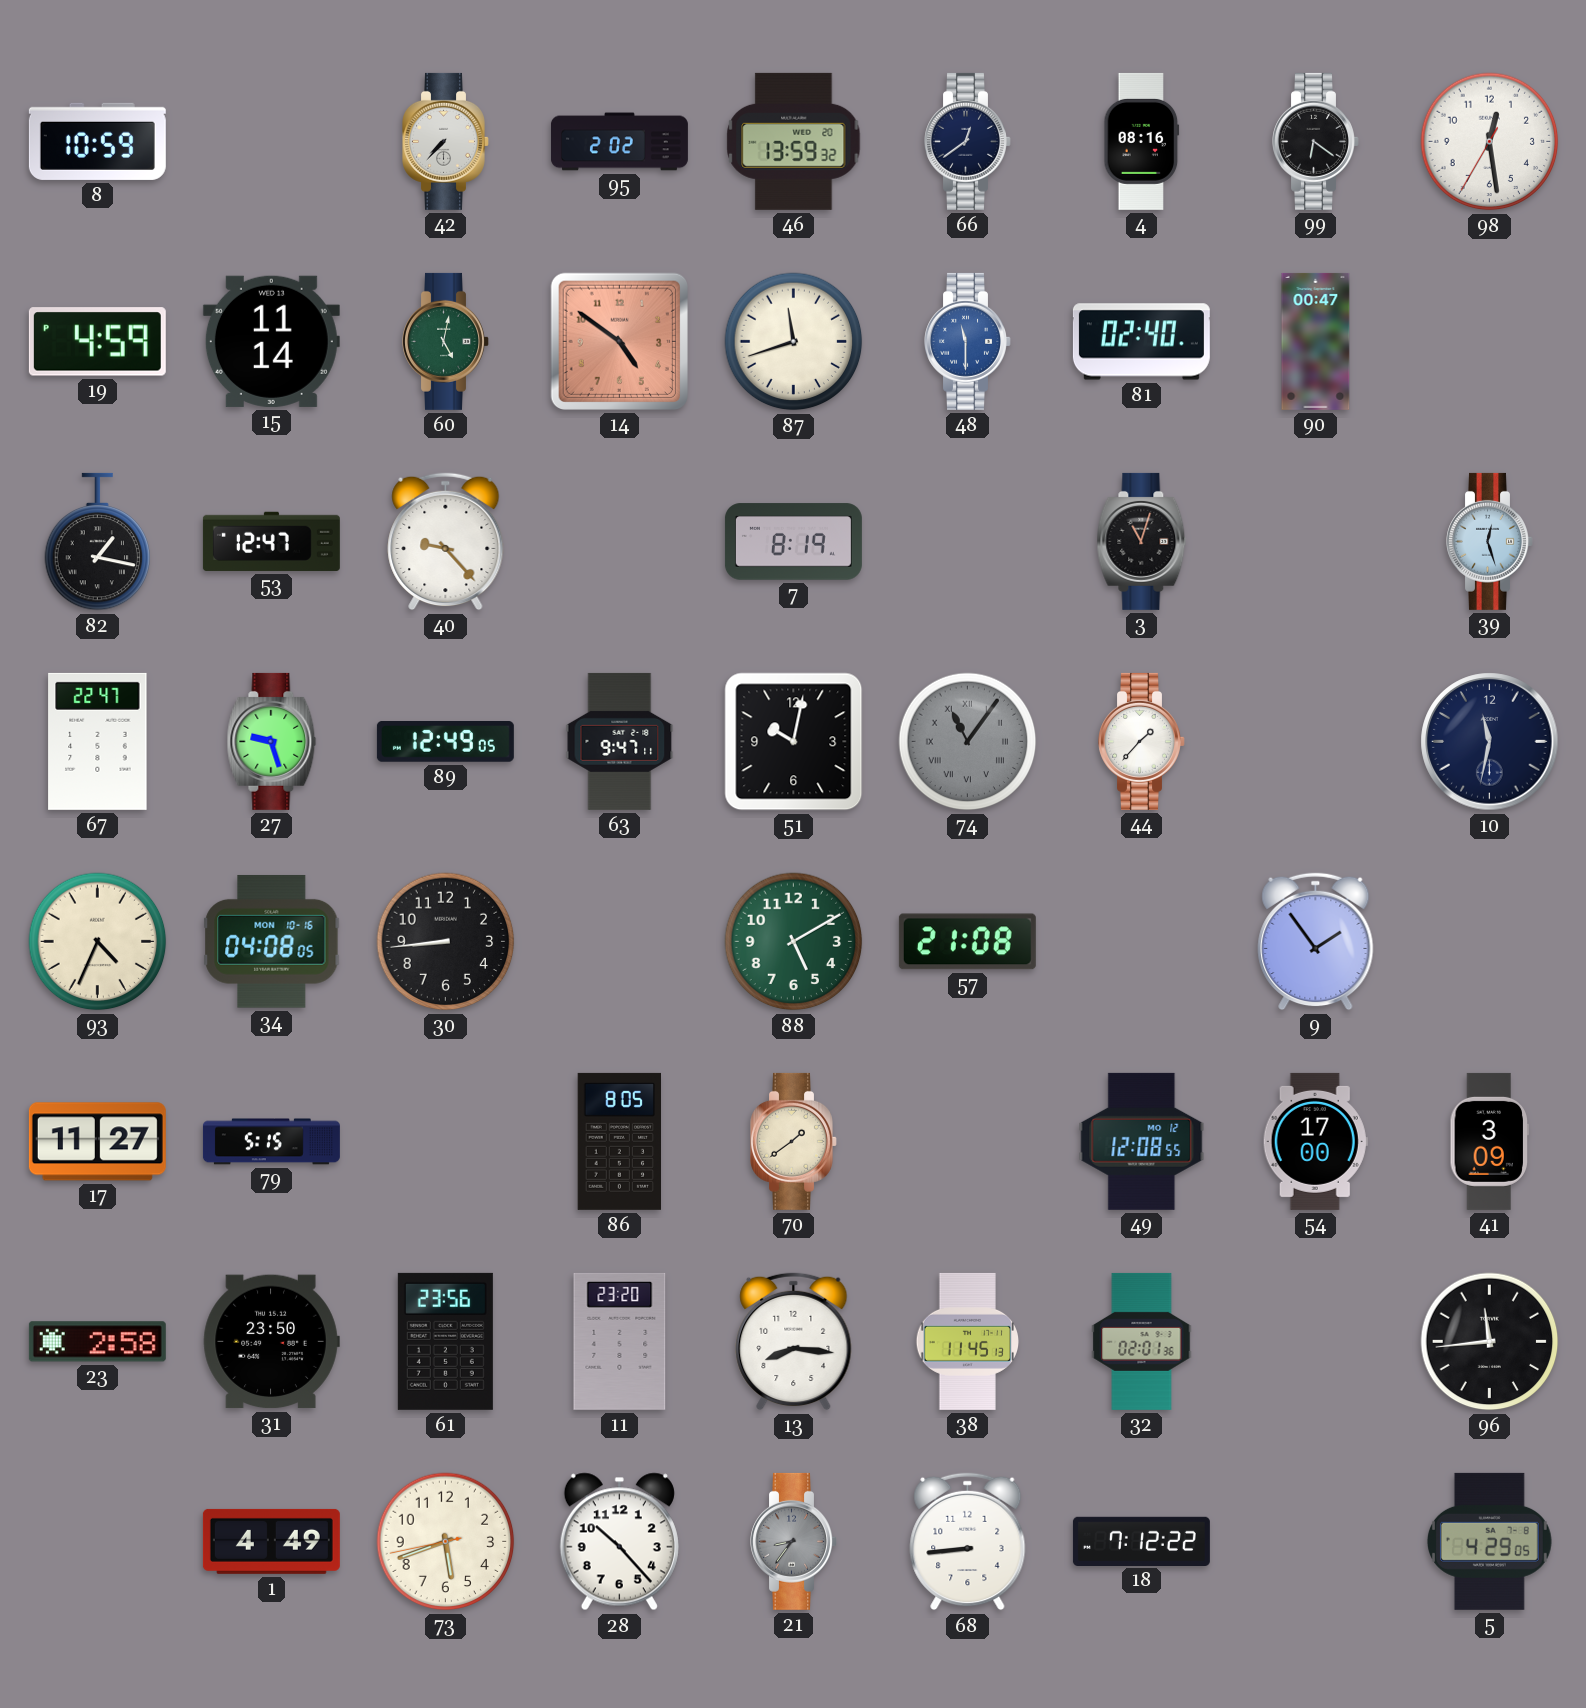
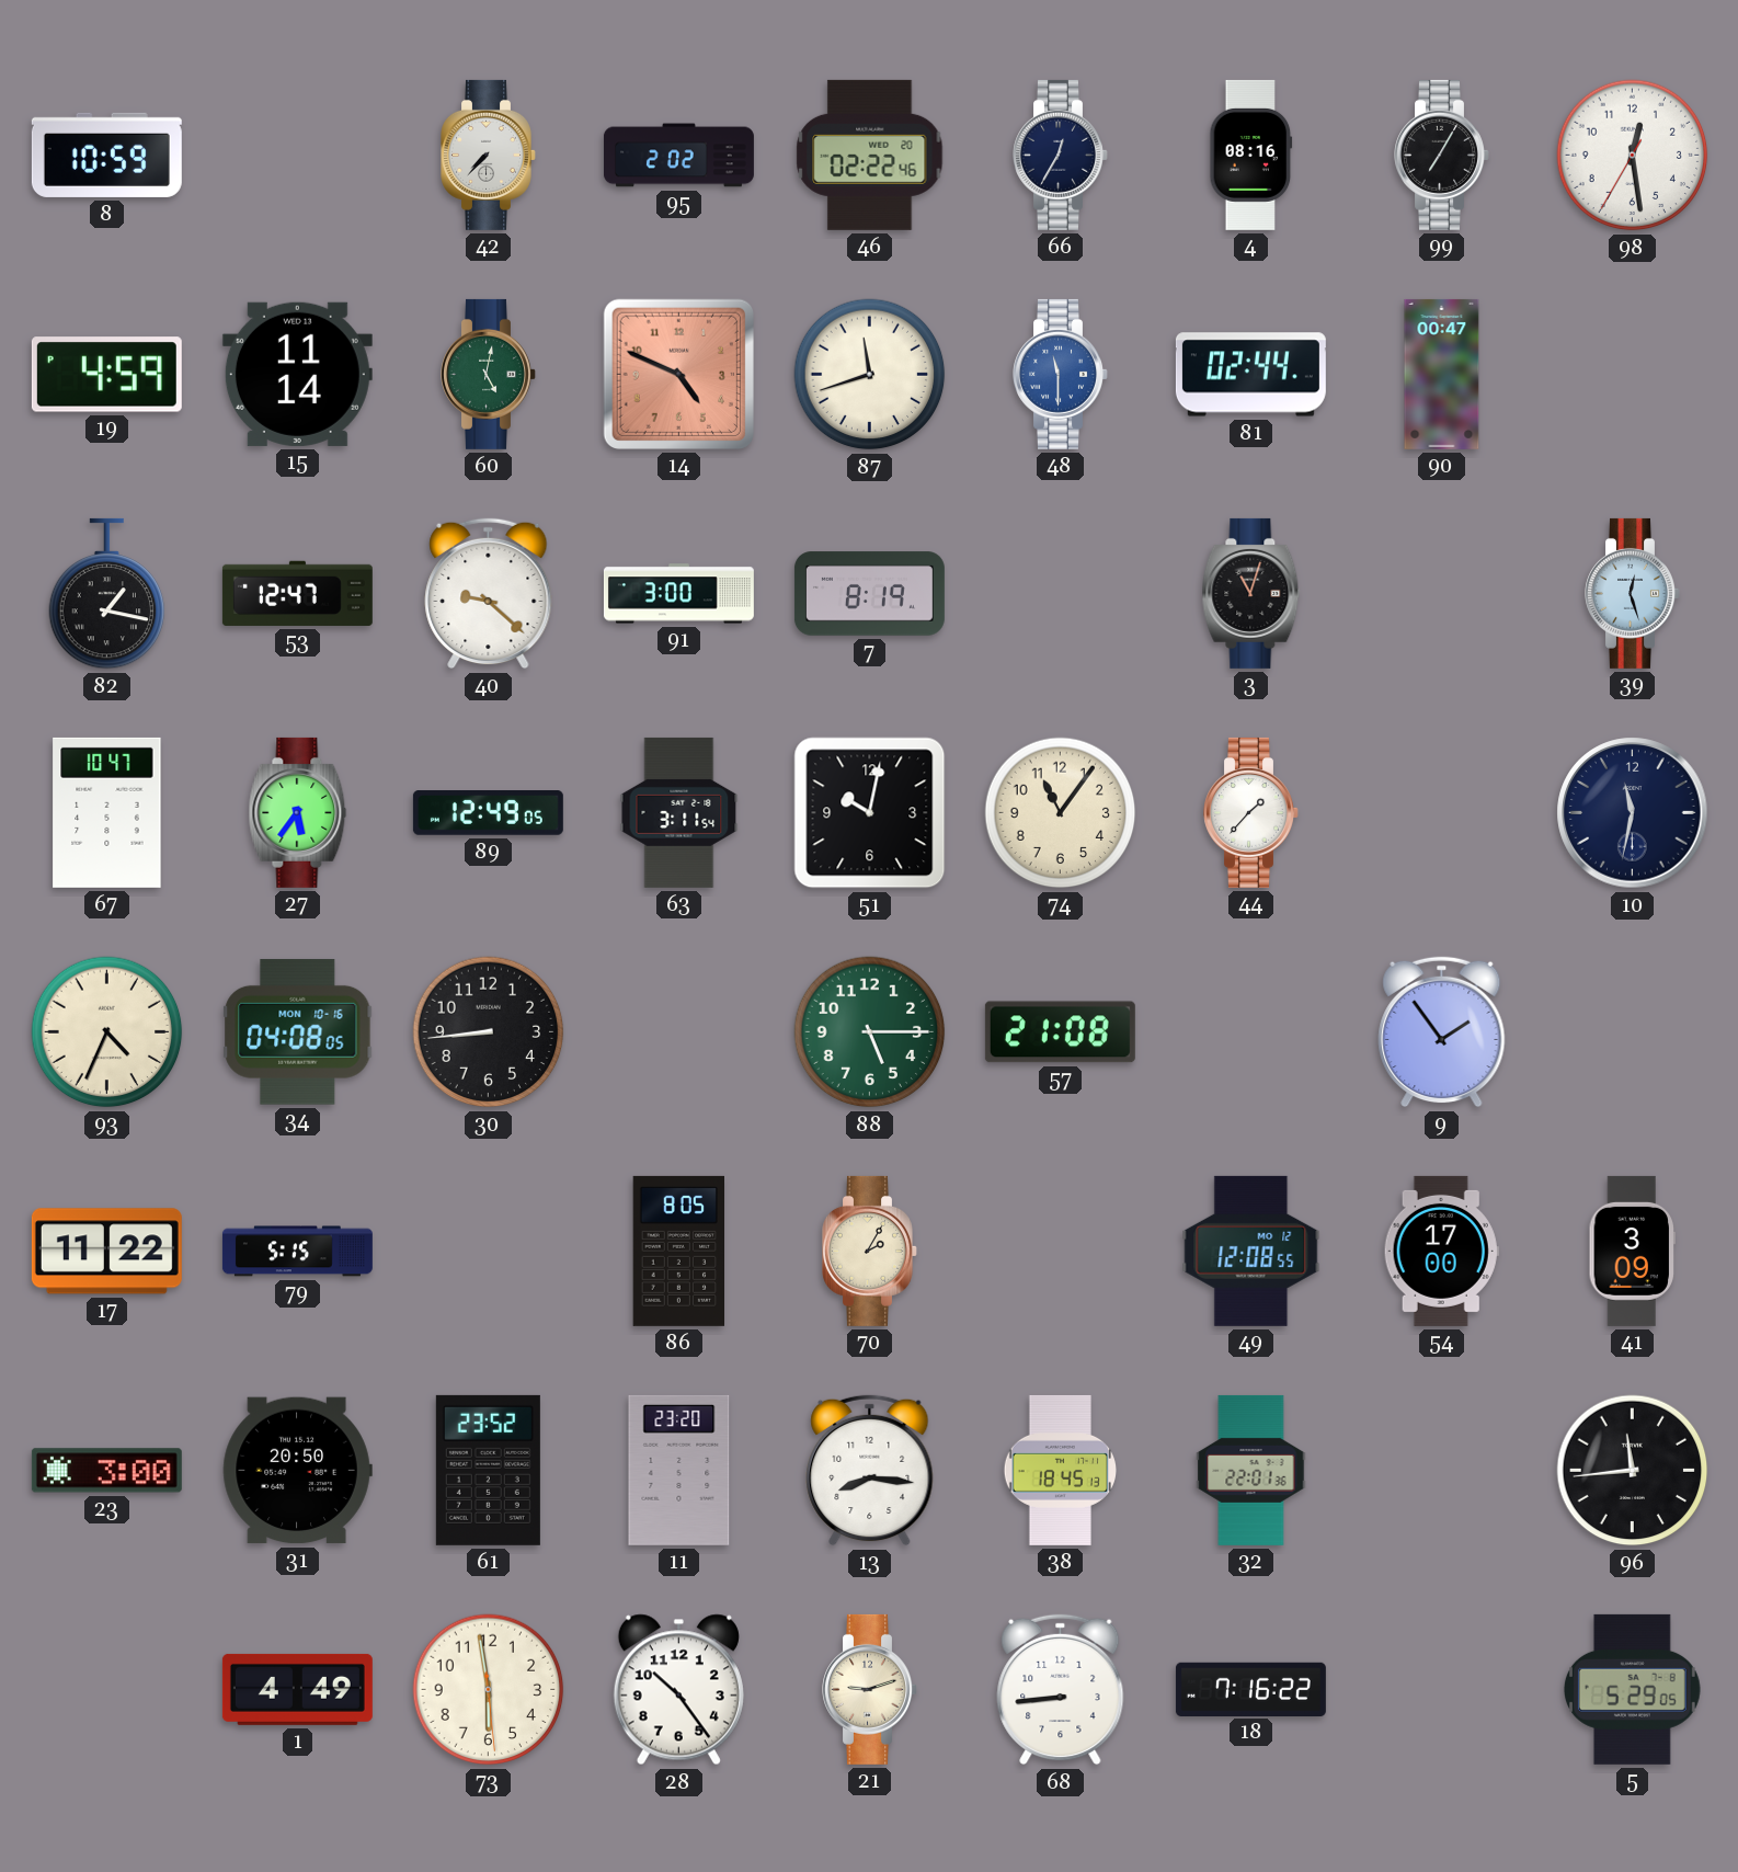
46: 13:59 -> 02:22 (870, 155)
66: 12:39 -> 12:35 (1061, 155)
99: 6:21 -> 7:05 (1442, 155)
14: 4:51 -> 4:49 (678, 374)
81: 02:40 -> 02:44 (1250, 375)
40: 9:23 -> 9:22 (489, 594)
91: none -> 3:00 (678, 594)
67: 22:47 -> 10:47 (107, 812)
27: 9:27 -> 5:36 (298, 812)
63: 9:47 -> 3:11 (679, 812)
74 dial: grey -> cream (1061, 813)
74 numerals: Roman -> Arabic (1061, 813)
88: 5:10 -> 5:15 (870, 1032)
17: 11:27 -> 11:22 (106, 1252)
70: 1:39 -> 2:05 (870, 1251)
23: 2:58 -> 3:00 (106, 1471)
31: 23:50 -> 20:50 (297, 1471)
61: 23:56 -> 23:52 (488, 1470)
38: 11:45 -> 18:45 (1061, 1470)
32: 02:01 -> 22:01 (1251, 1470)
73: 5:41 -> 5:58 (489, 1690)
28: 10:23 -> 10:24 (678, 1690)
21: 8:36 -> 9:12 (870, 1689)
21 dial: grey -> cream (870, 1689)
18: 7:12 -> 7:16 (1250, 1689)
5: 4:29 -> 5:29 (1632, 1689)
